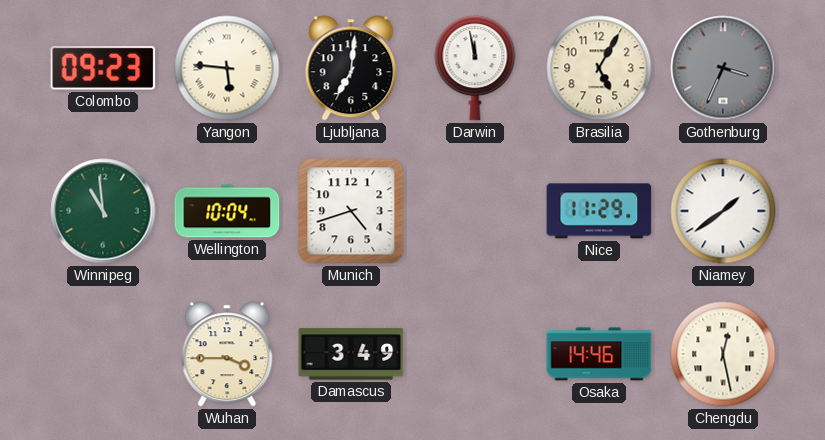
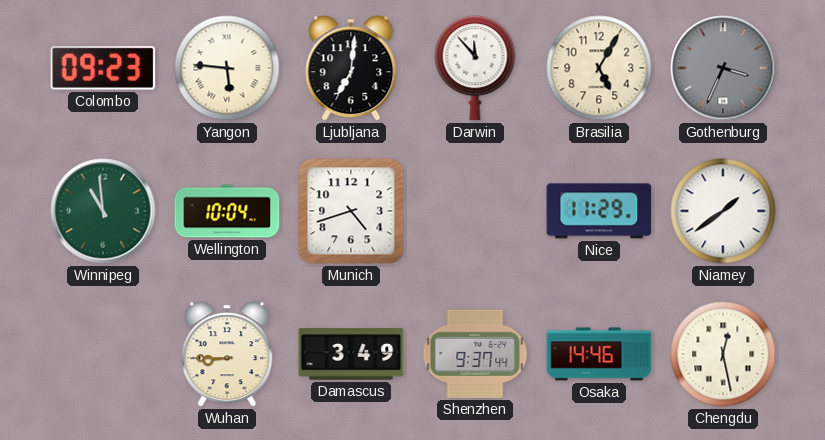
Darwin: 11:58 -> 11:53 (475, 68)
Wuhan: 3:45 -> 8:45 (227, 354)
Shenzhen: none -> 9:37 (475, 354)
